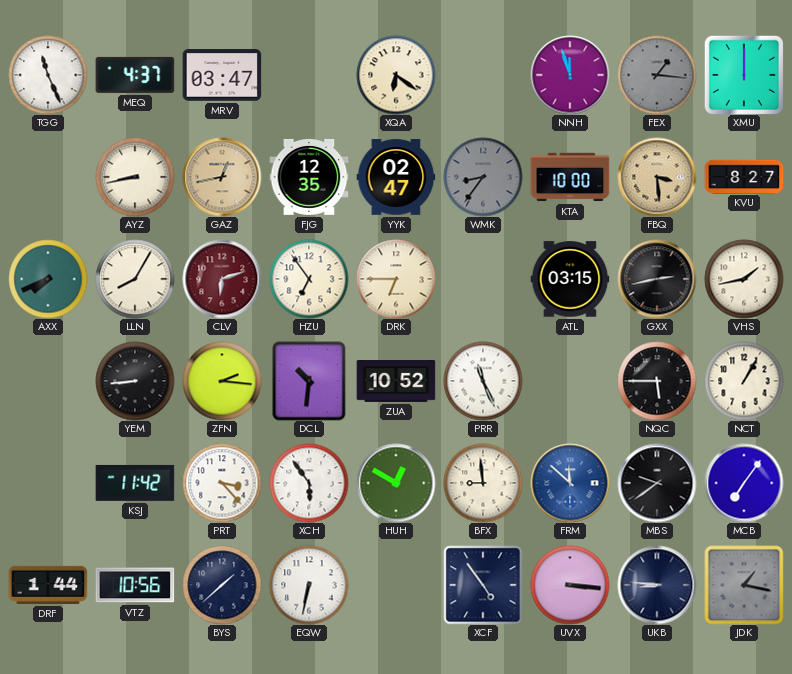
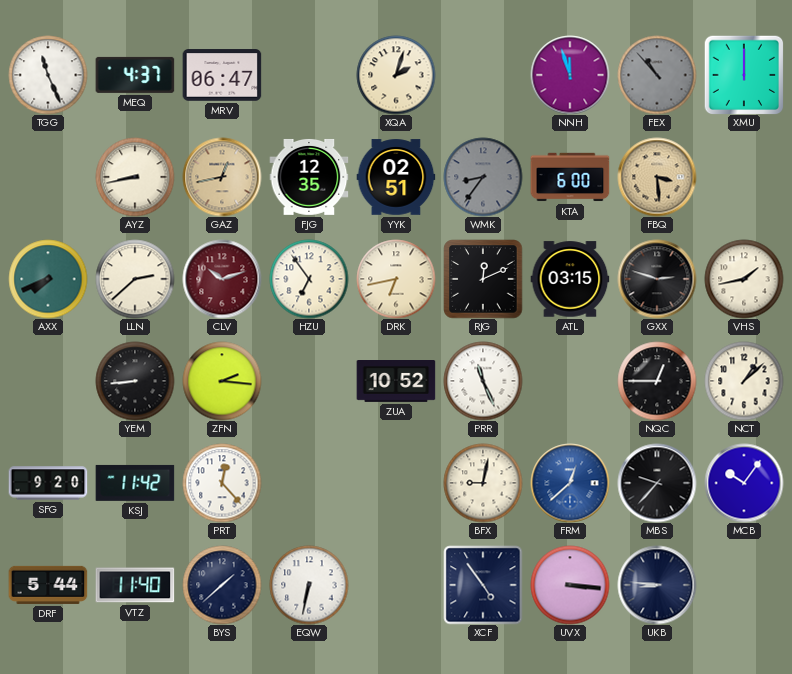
MRV: 03:47 -> 06:47 (222, 75)
XQA: 6:21 -> 2:03 (396, 75)
FEX: 1:16 -> 10:53 (657, 75)
YYK: 02:47 -> 02:51 (396, 177)
KTA: 10:00 -> 6:00 (570, 177)
KVU: 8:27 -> none (744, 176)
LLN: 8:05 -> 2:38 (135, 279)
CLV: 6:12 -> 10:12 (222, 279)
DRK: 6:45 -> 6:43 (396, 279)
RJG: none -> 12:11 (483, 279)
GXX: 2:43 -> 2:48 (657, 279)
DCL: 10:31 -> none (309, 381)
NQC: 5:45 -> 12:45 (657, 381)
NCT: 1:05 -> 1:08 (744, 381)
SFG: none -> 9:20 (48, 483)
PRT: 3:23 -> 12:23 (222, 483)
XCH: 5:54 -> none (309, 483)
HUH: 12:50 -> none (396, 483)
BFX: 8:59 -> 9:02 (483, 483)
FRM: 11:52 -> 12:38 (570, 483)
MBS: 9:39 -> 9:37 (657, 483)
MCB: 7:06 -> 10:06 (744, 483)
DRF: 1:44 -> 5:44 (48, 585)
VTZ: 10:56 -> 11:40 (135, 585)
JDK: 1:17 -> none (744, 585)
